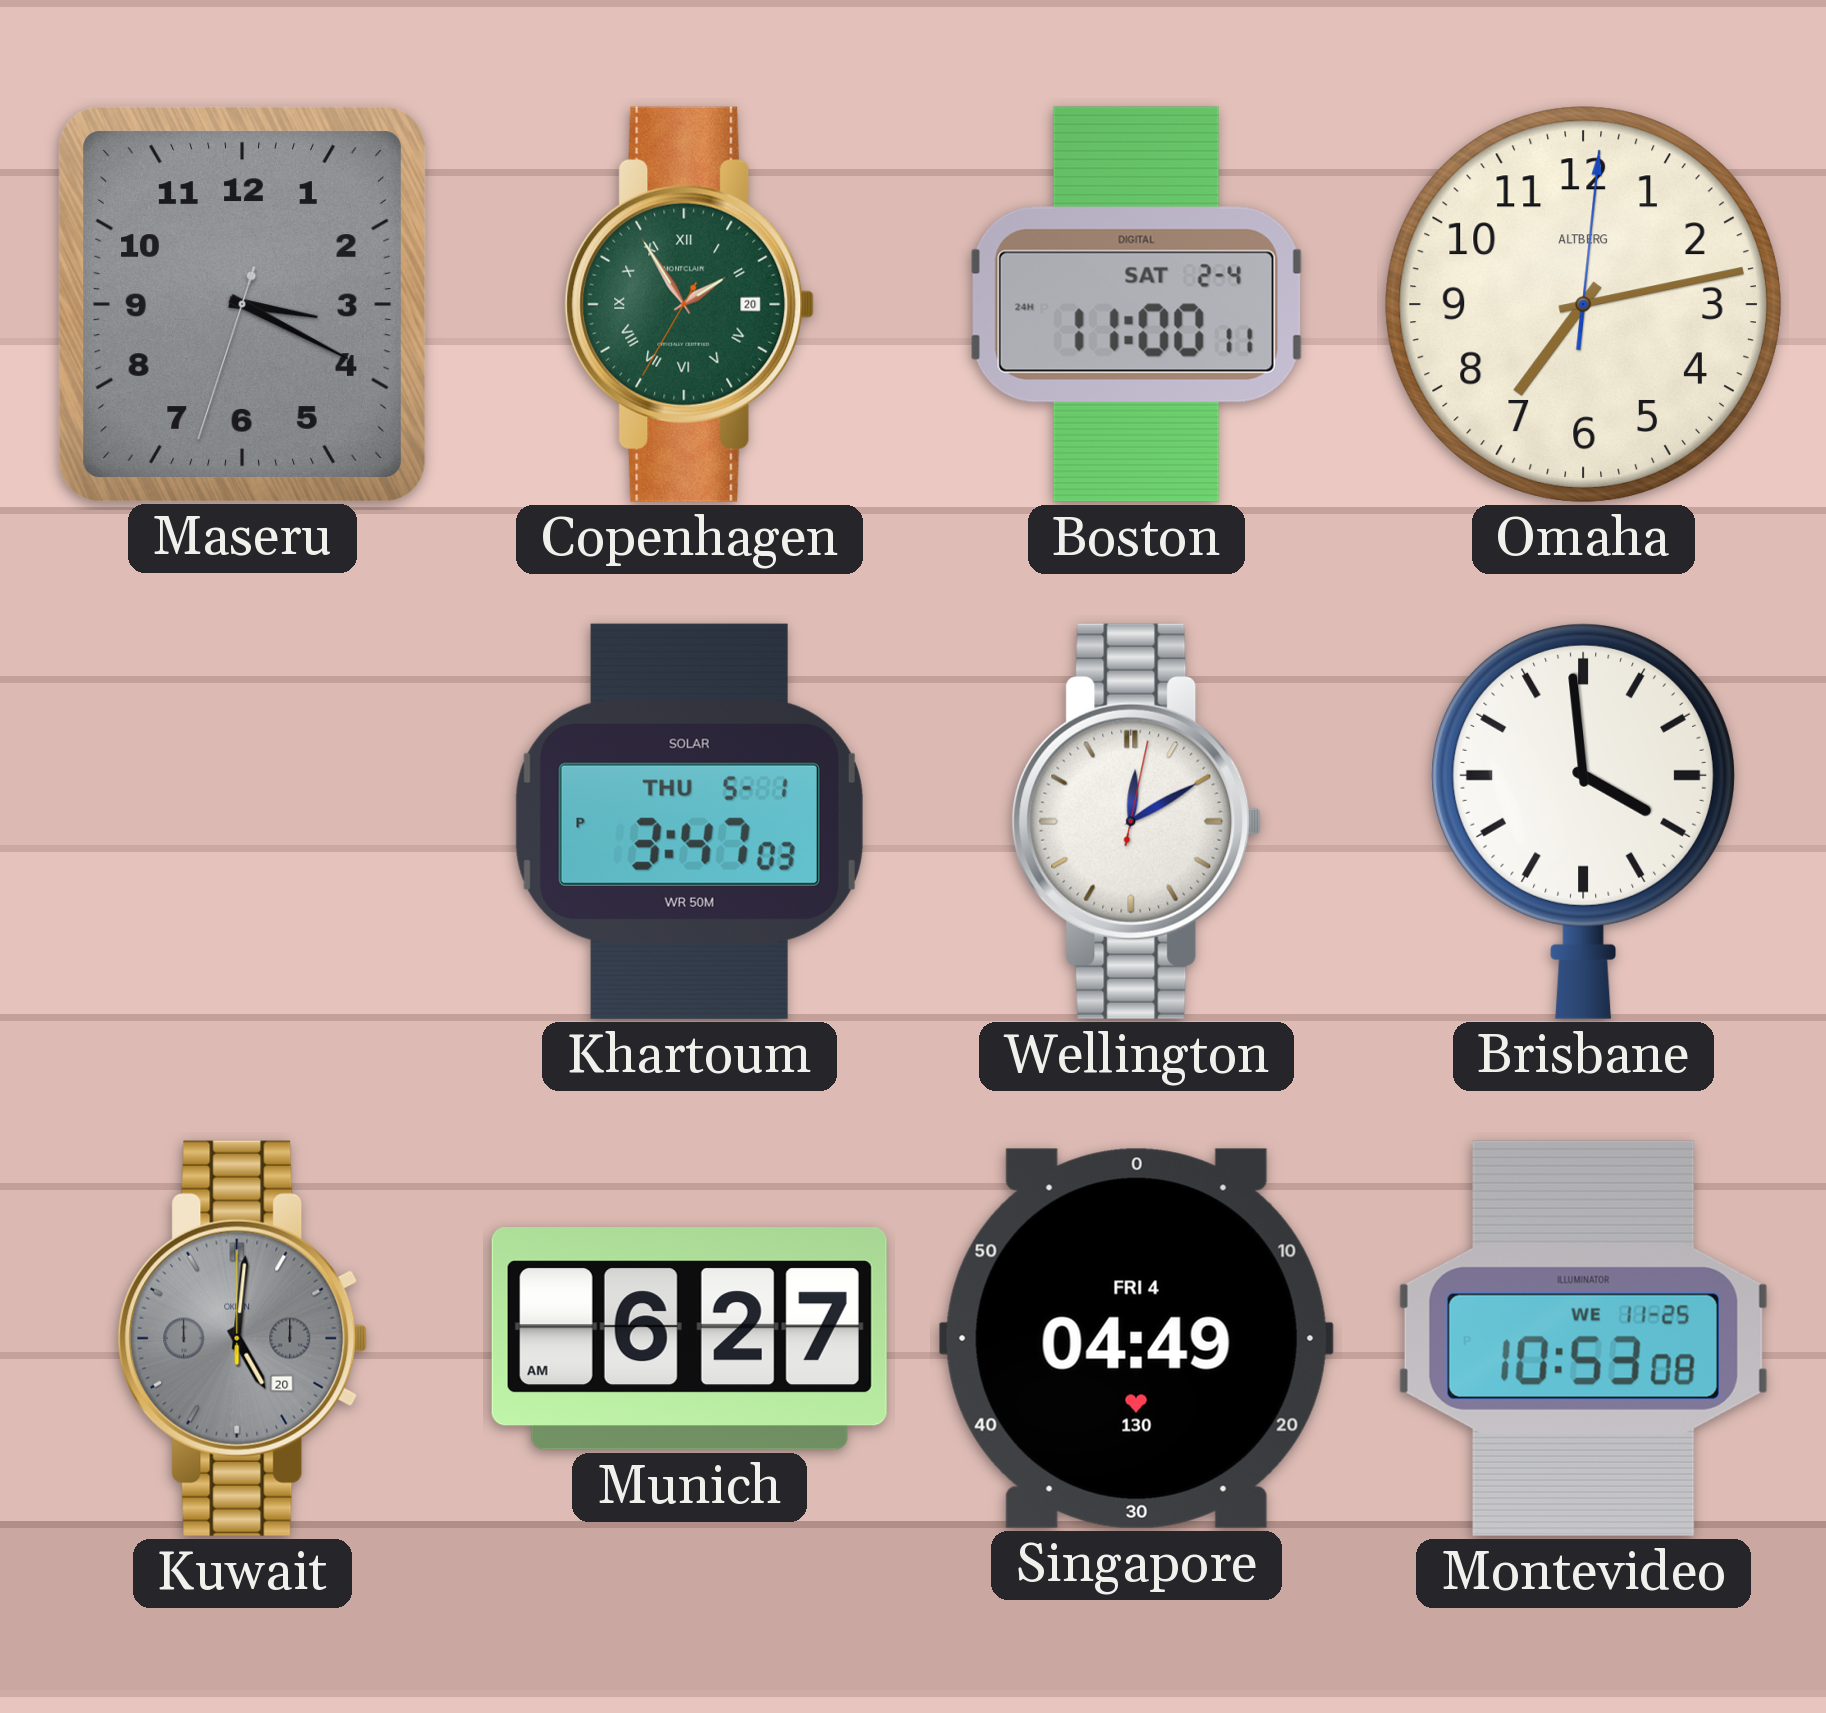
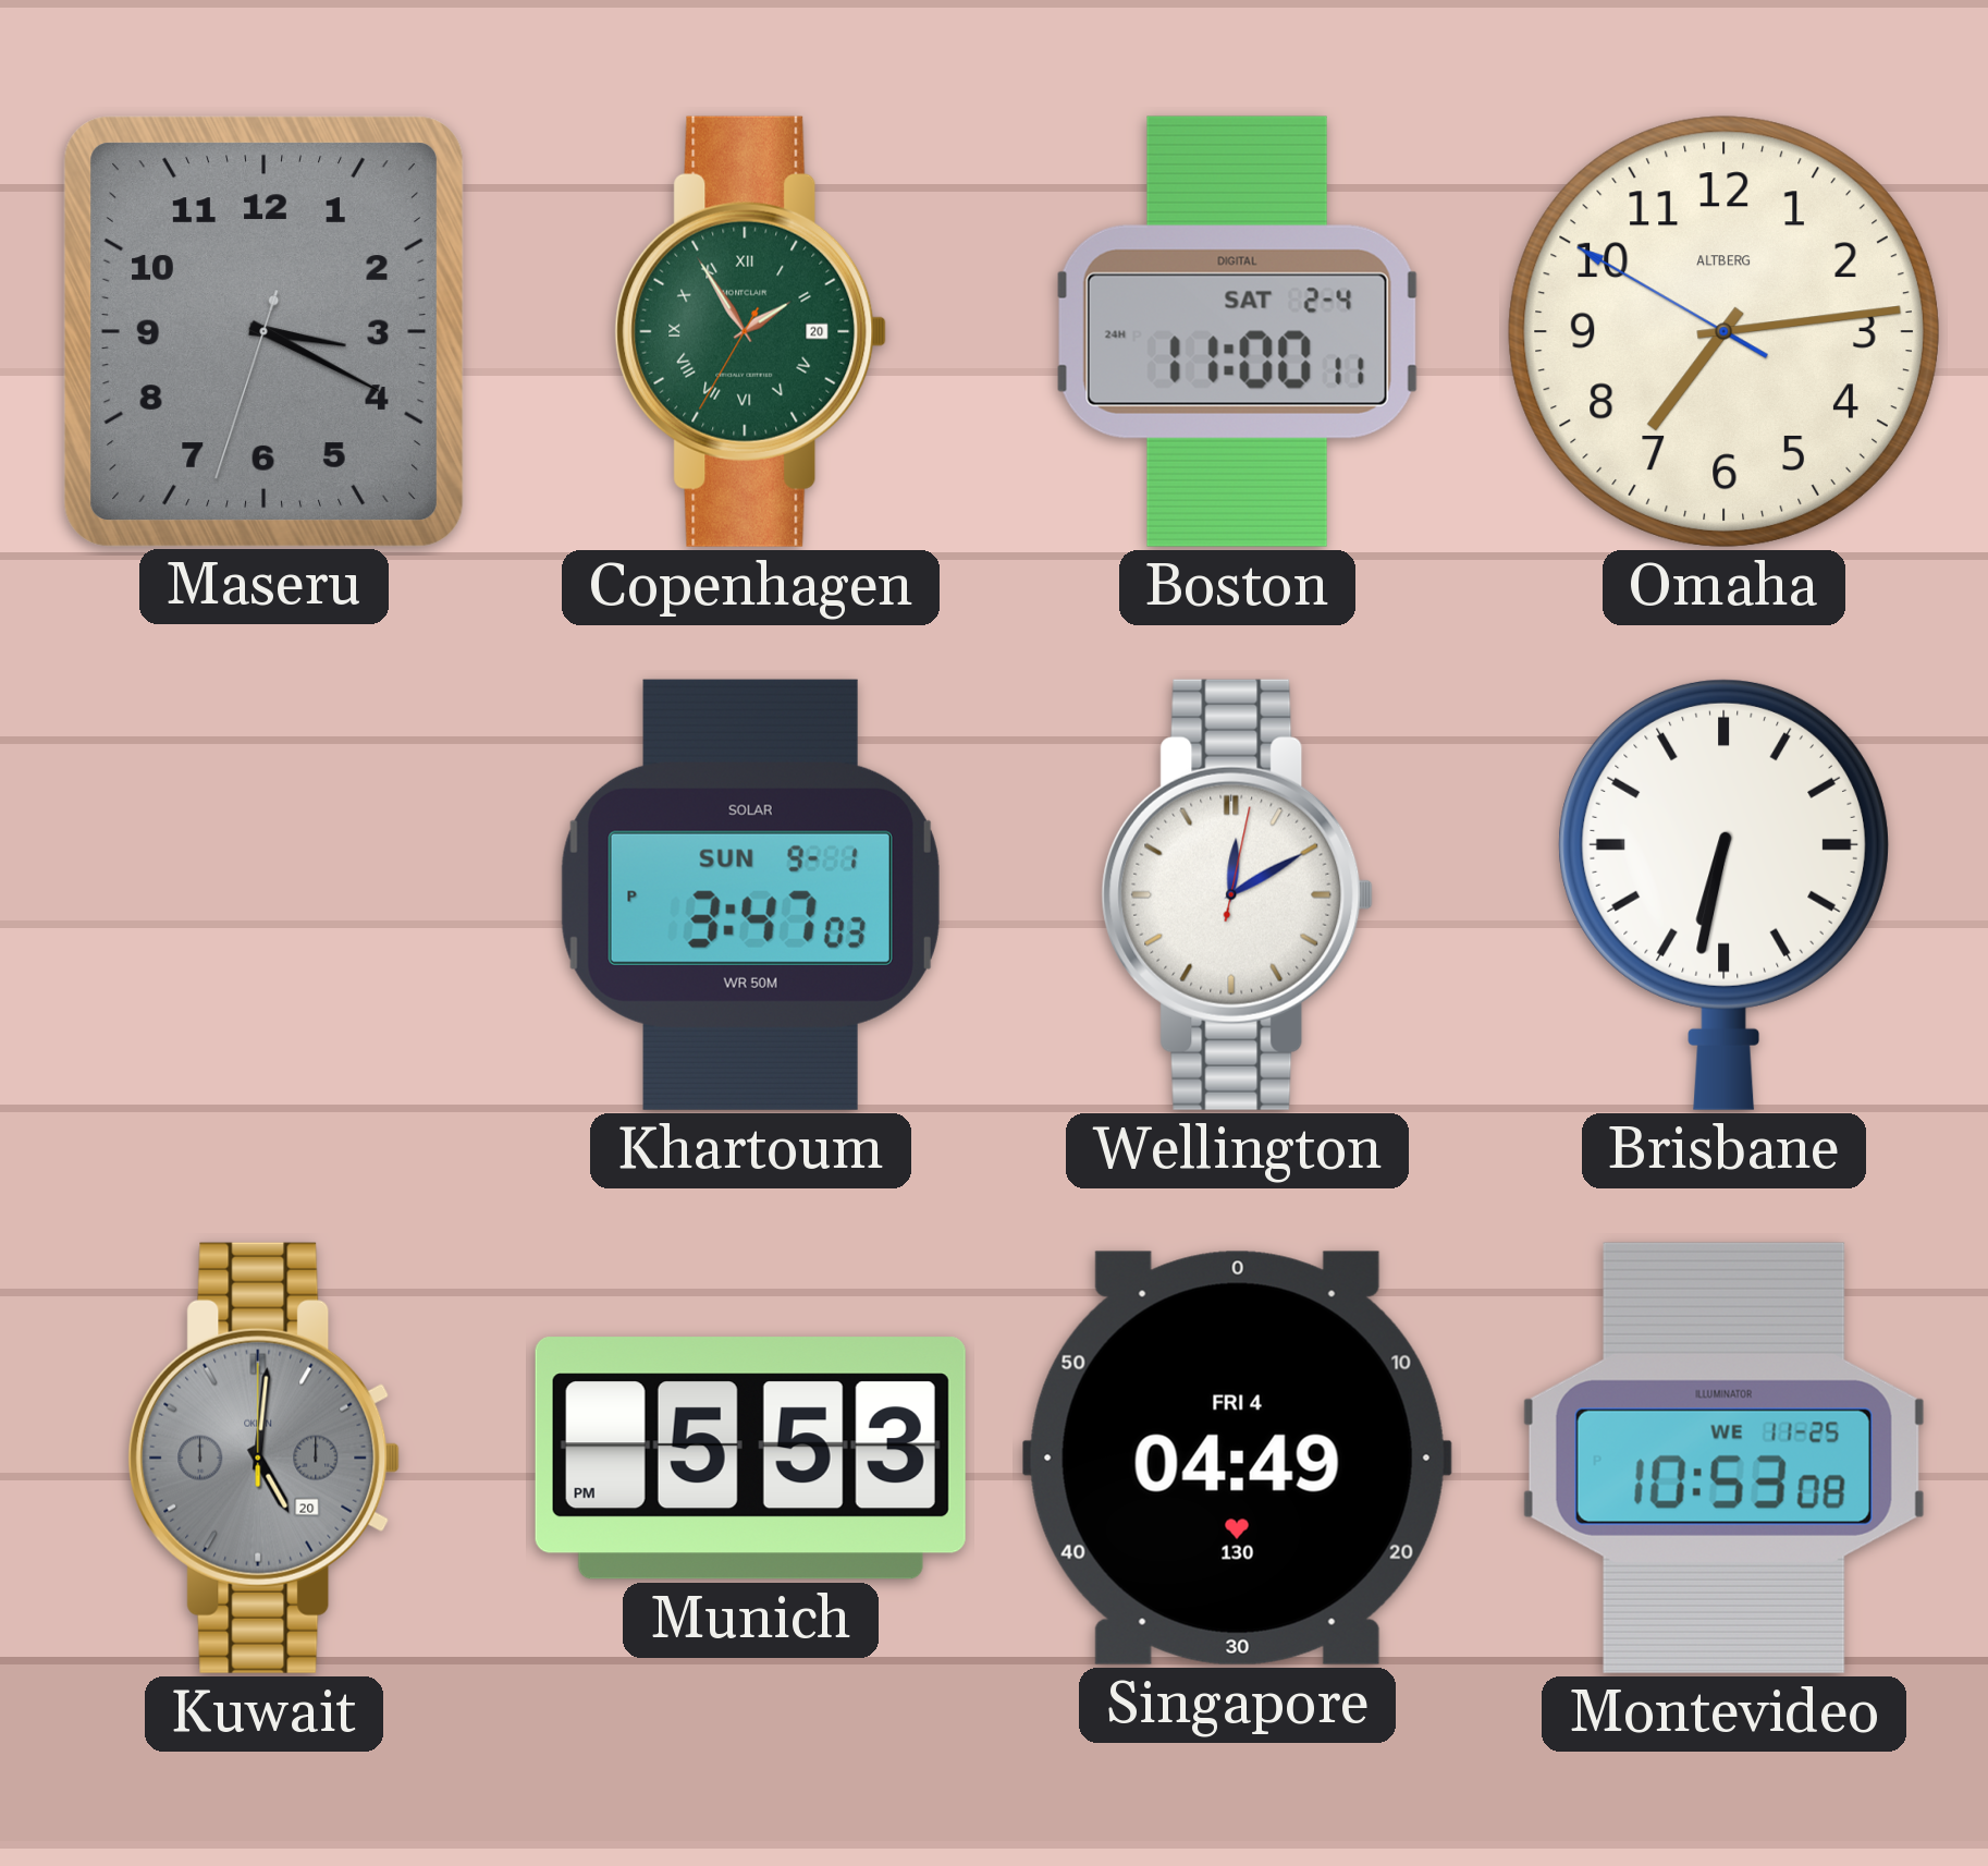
Omaha: 7:13:01 -> 7:13:50 (1723, 331)
Khartoum date: THU 5-1 -> SUN 9-1 (750, 894)
Brisbane: 3:59 -> 6:32 (1723, 894)
Munich: 6:27 -> 5:53 (750, 1459)
